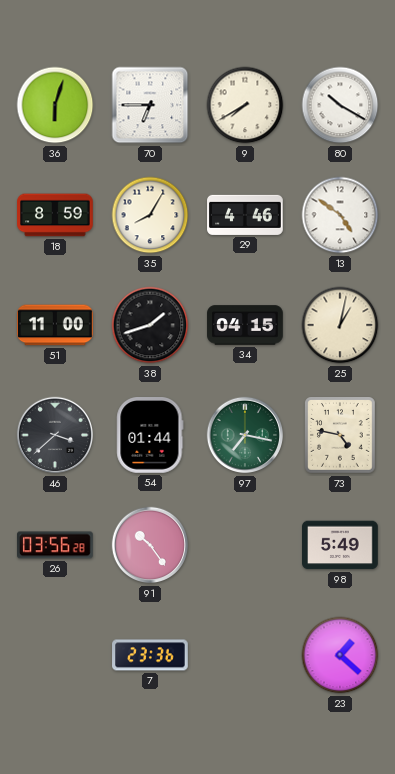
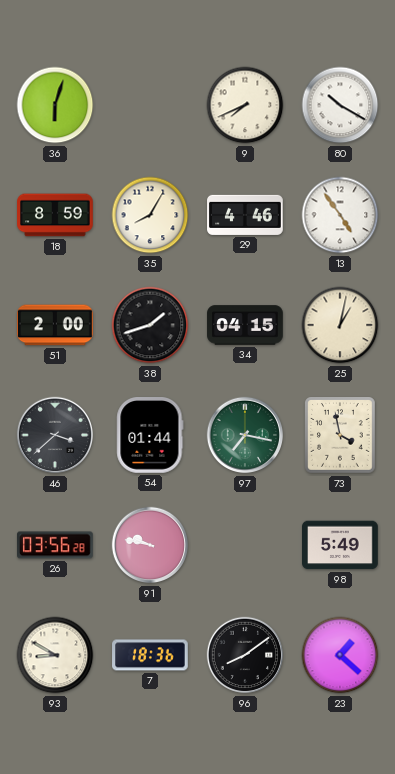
70: 6:45 -> none (150, 105)
9: 7:40 -> 7:41 (245, 105)
13: 4:51 -> 4:54 (340, 215)
51: 11:00 -> 2:00 (56, 325)
73: 4:47 -> 3:58 (341, 435)
91: 10:24 -> 9:47 (150, 545)
93: none -> 8:50 (55, 655)
7: 23:36 -> 18:36 (150, 655)
96: none -> 8:09 (245, 655)
